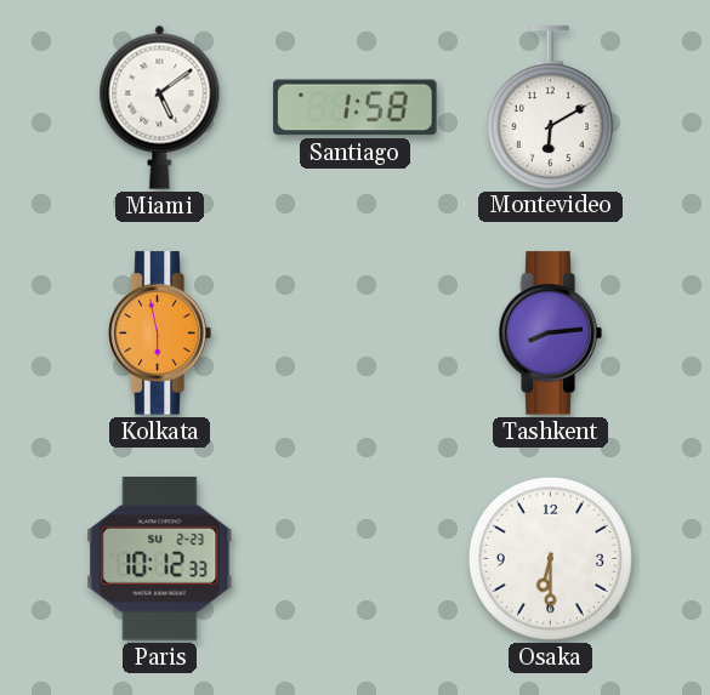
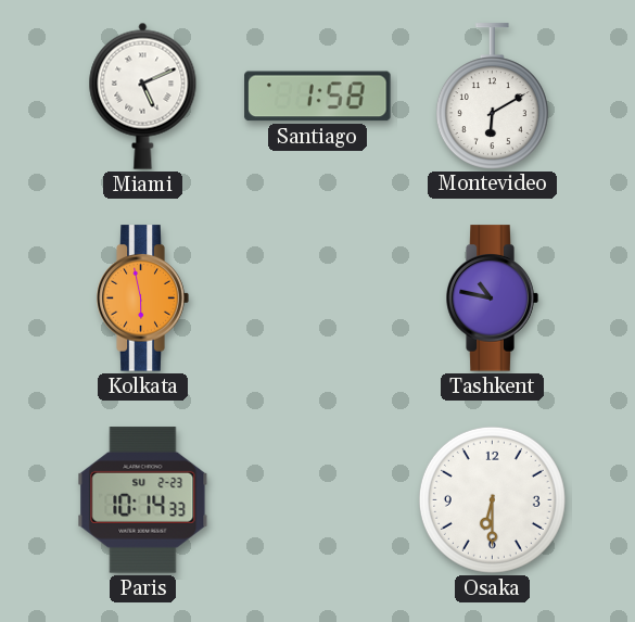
Miami: 5:09 -> 5:11 (143, 96)
Tashkent: 8:14 -> 10:47 (492, 299)
Paris: 10:12 -> 10:14 (143, 500)
